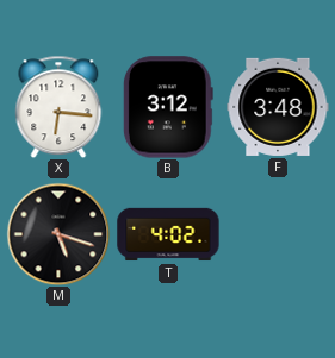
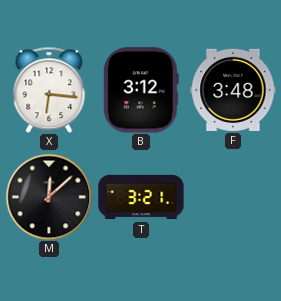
M: 5:18 -> 12:08 (49, 197)
T: 4:02 -> 3:21 (141, 197)
